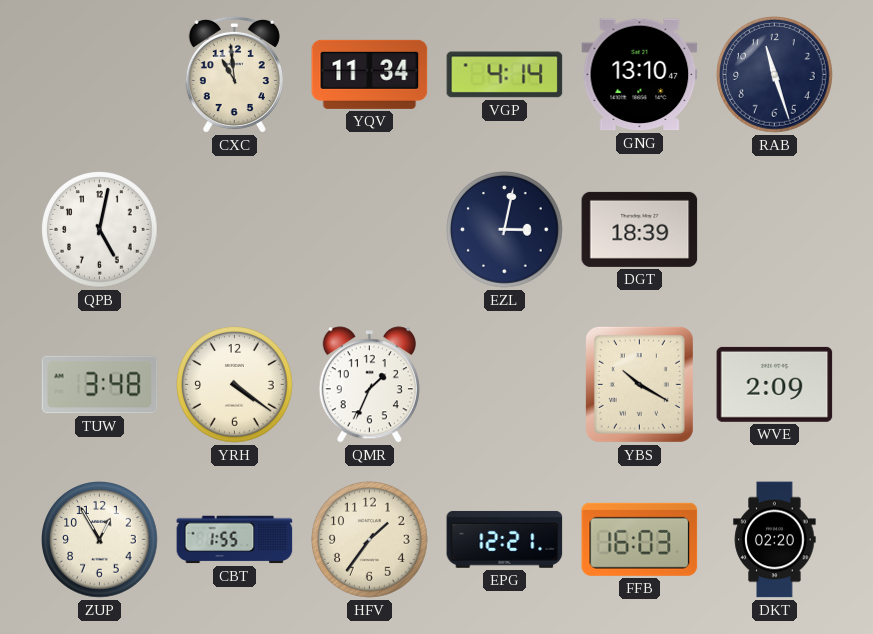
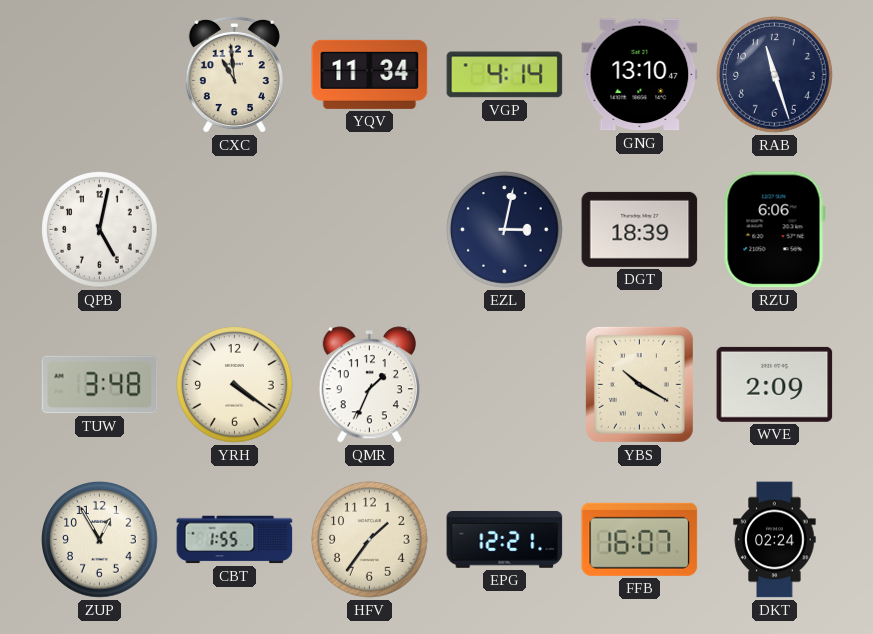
RZU: none -> 6:06 (774, 230)
FFB: 16:03 -> 16:07 (640, 539)
DKT: 02:20 -> 02:24 (775, 540)
